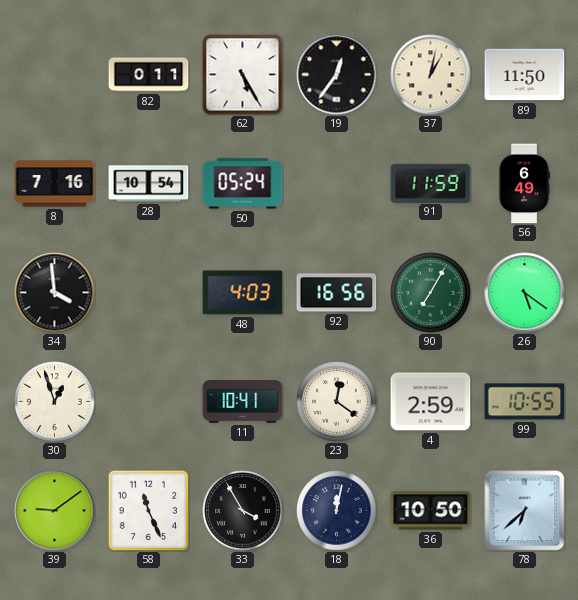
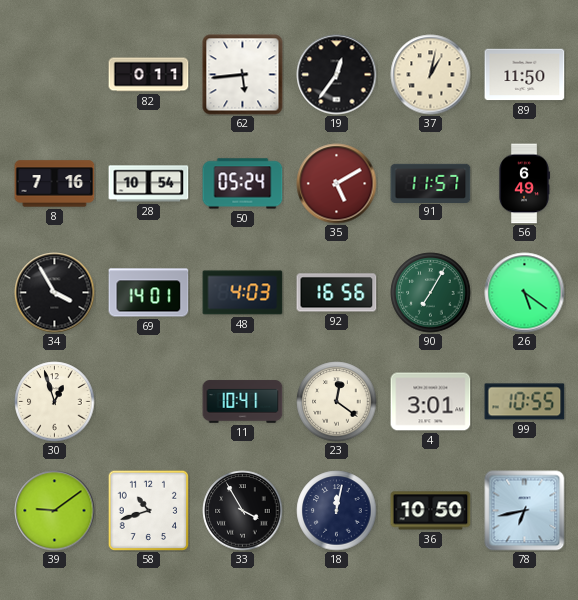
62: 5:25 -> 5:44 (243, 75)
35: none -> 5:10 (337, 184)
91: 11:59 -> 11:57 (431, 183)
34: 3:59 -> 3:55 (55, 293)
69: none -> 14:01 (149, 293)
4: 2:59 -> 3:01 (431, 402)
58: 11:26 -> 10:42 (148, 510)
78: 6:38 -> 6:43 (525, 511)
